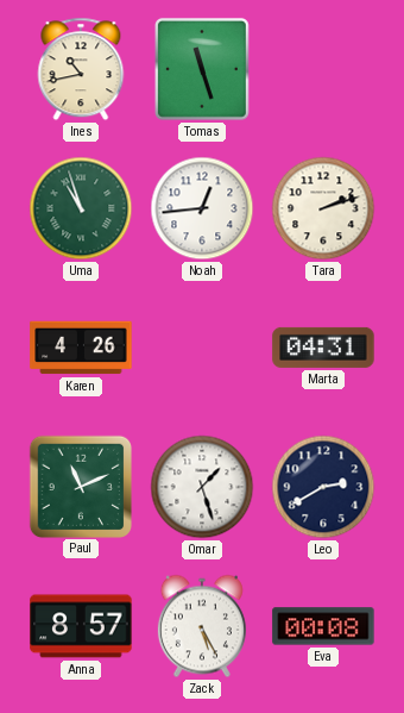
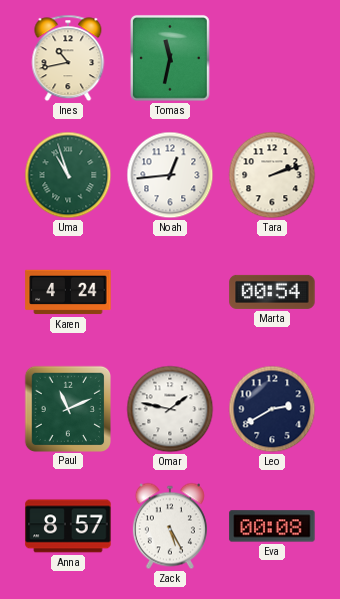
Tomas: 11:27 -> 11:32 (170, 58)
Karen: 4:26 -> 4:24 (68, 292)
Marta: 04:31 -> 00:54 (272, 292)
Omar: 1:27 -> 1:47 (170, 409)
